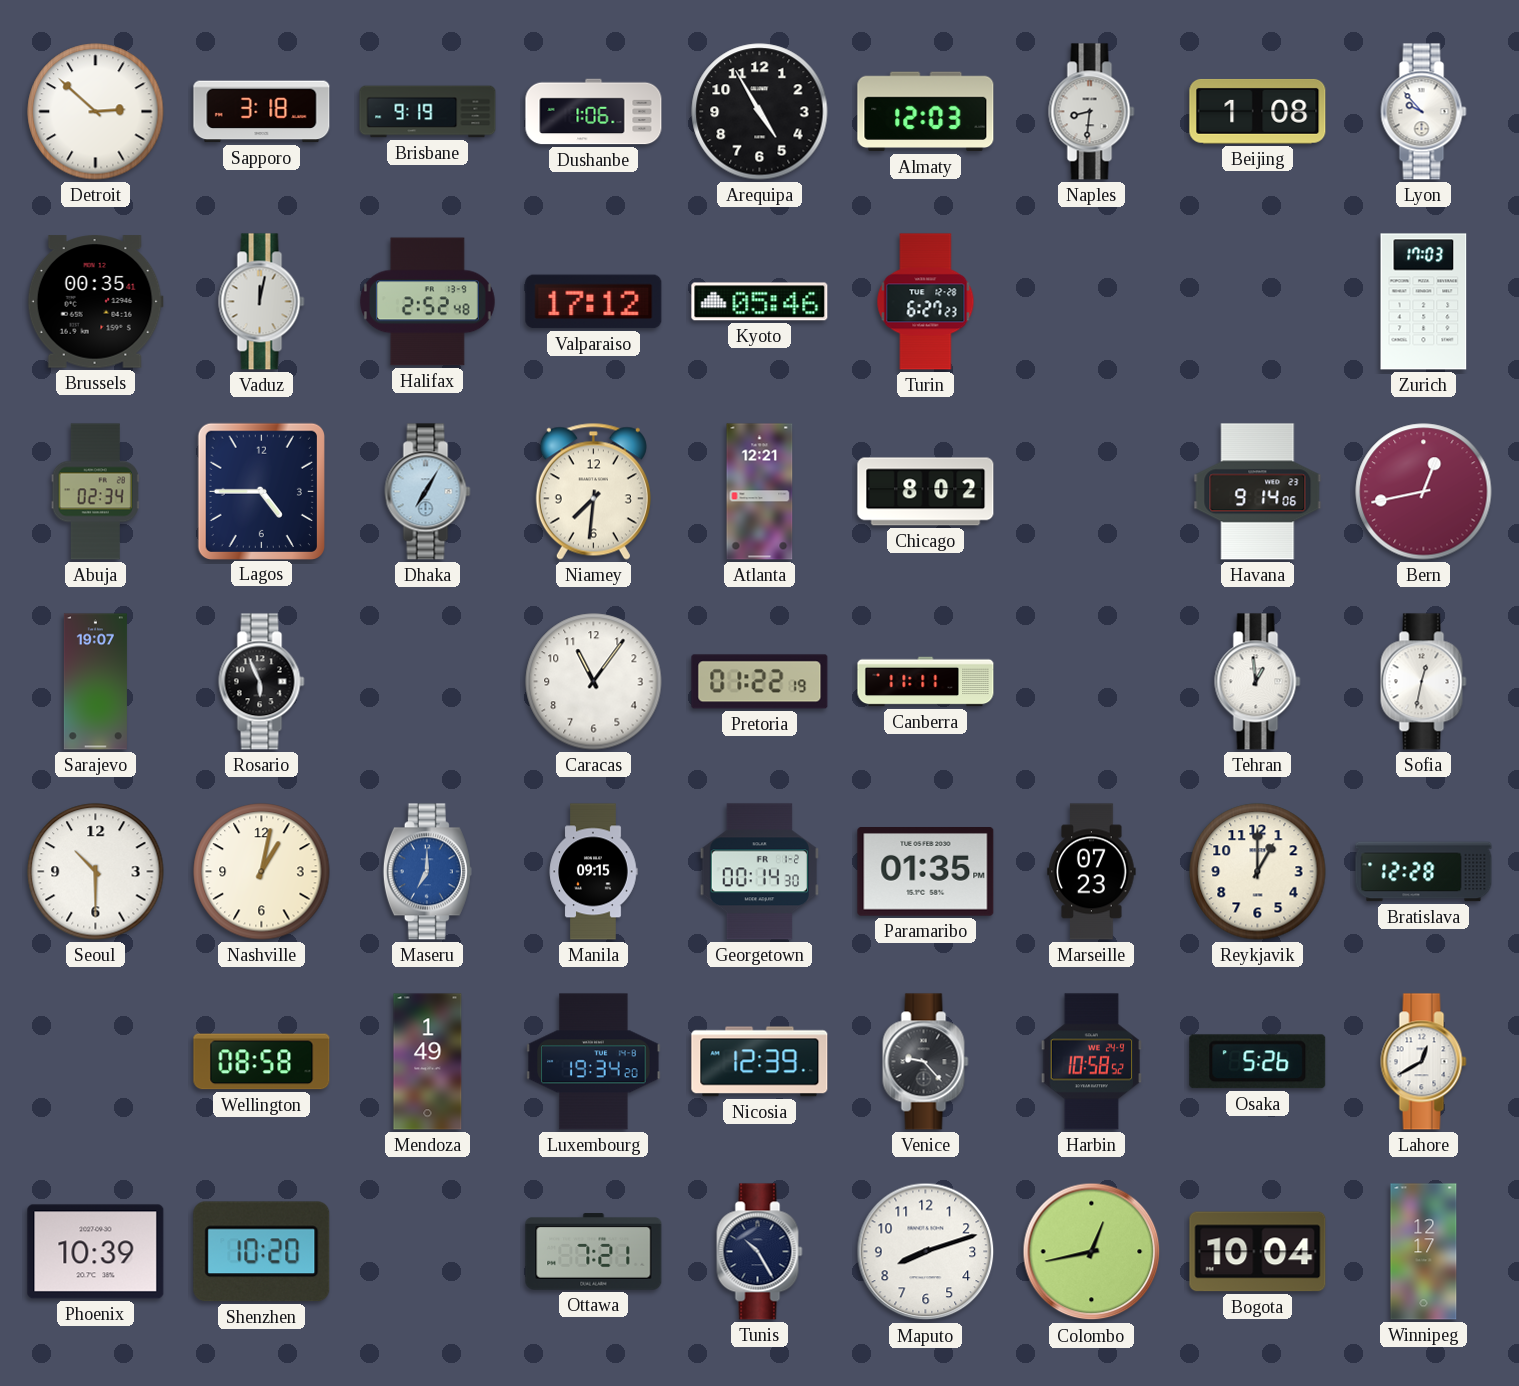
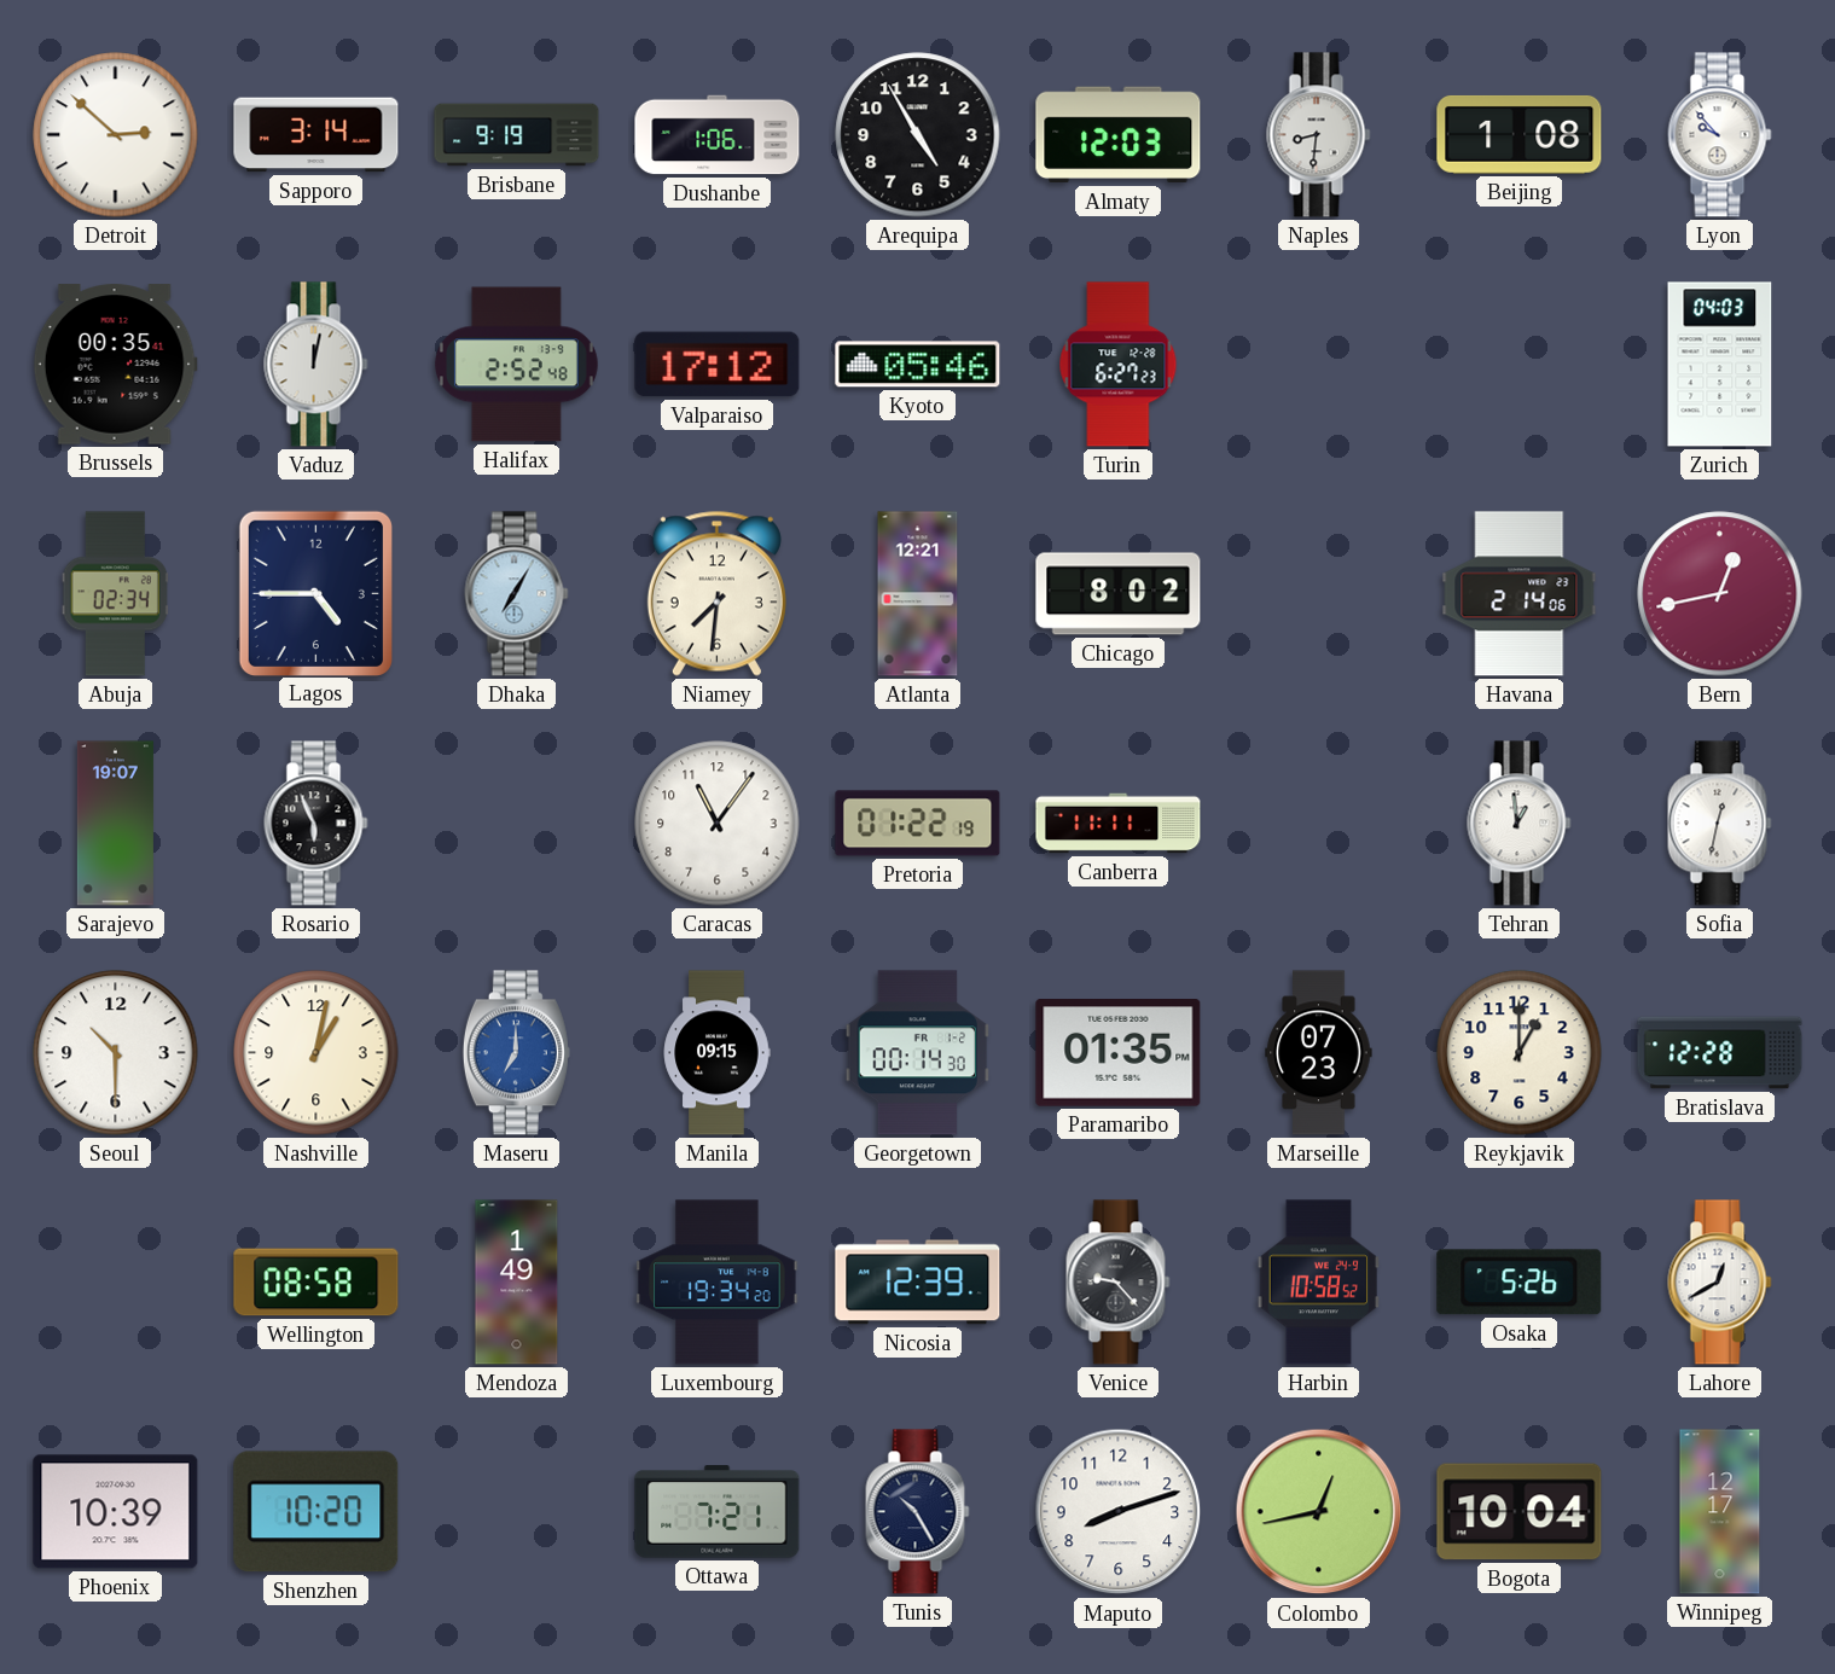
Sapporo: 3:18 -> 3:14 (317, 135)
Zurich: 17:03 -> 04:03 (1720, 365)
Havana: 9:14 -> 2:14 (1520, 594)
